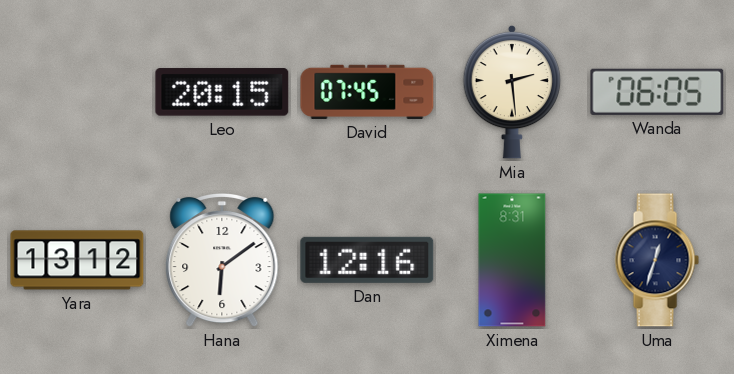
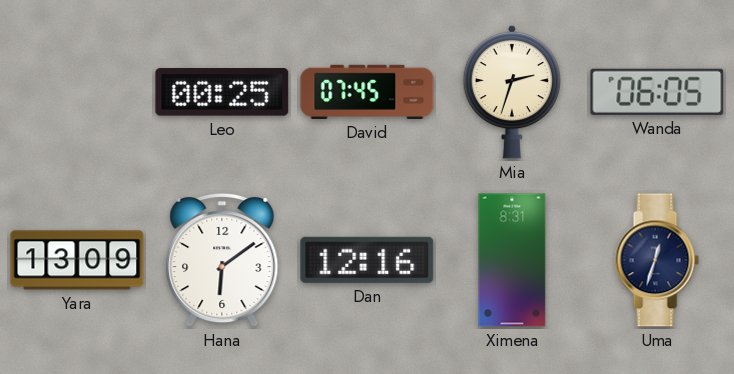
Leo: 20:15 -> 00:25 (222, 92)
Mia: 2:29 -> 2:33 (512, 92)
Yara: 13:12 -> 13:09 (77, 260)
